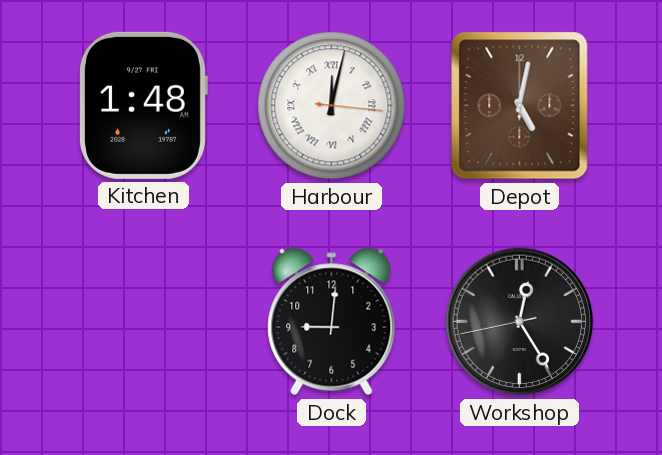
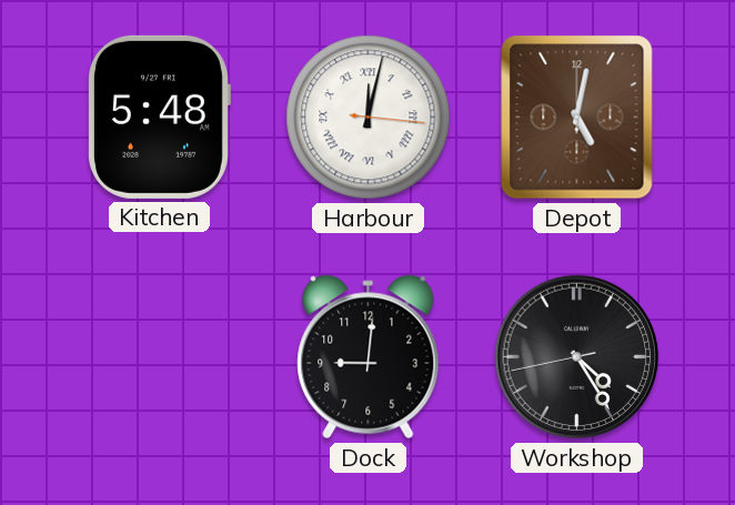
Kitchen: 1:48 -> 5:48 (160, 117)
Workshop: 12:24 -> 4:24 (577, 357)
